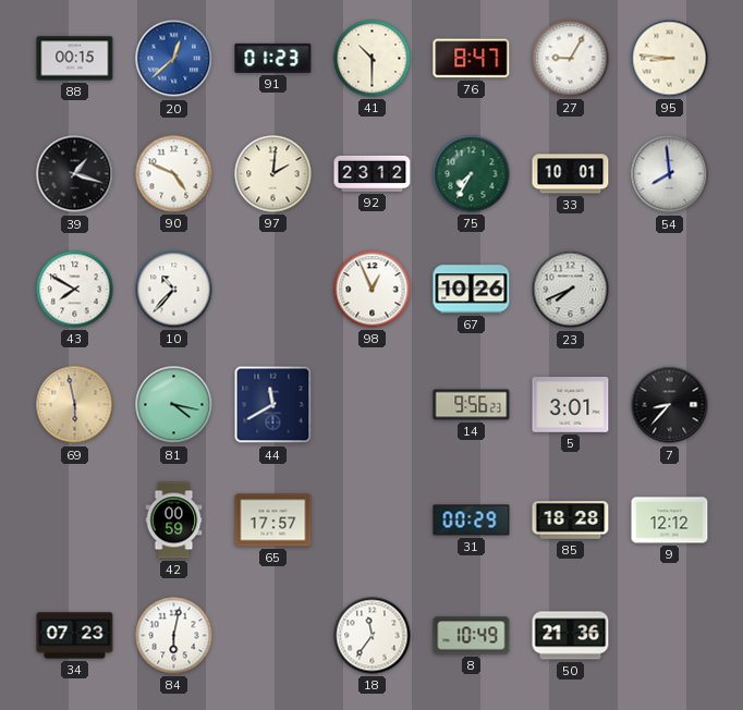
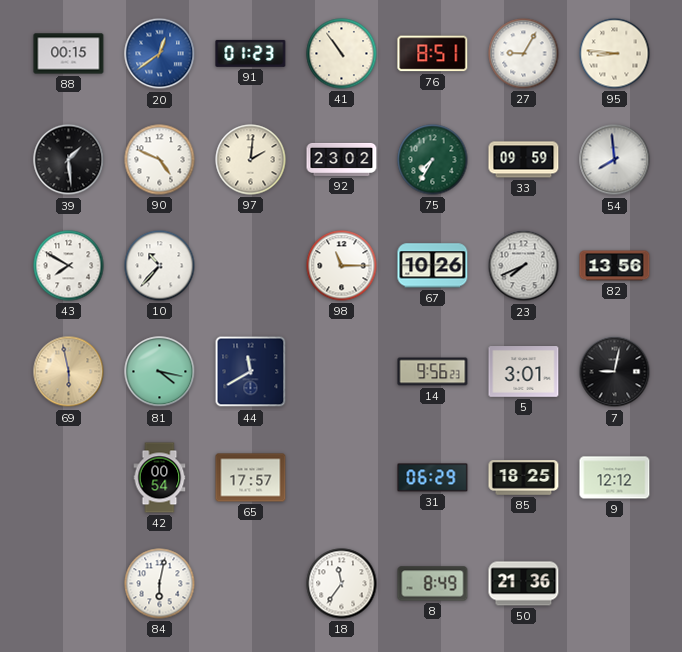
20: 12:38 -> 12:39 (160, 54)
41: 10:30 -> 10:54 (342, 54)
76: 8:47 -> 8:51 (433, 54)
39: 1:18 -> 1:29 (69, 160)
92: 23:12 -> 23:02 (342, 159)
33: 10:01 -> 09:59 (524, 160)
98: 12:56 -> 11:15 (342, 266)
82: none -> 13:56 (615, 266)
7: 8:37 -> 9:02 (615, 372)
42: 00:59 -> 00:54 (160, 478)
31: 00:29 -> 06:29 (433, 478)
85: 18:28 -> 18:25 (524, 478)
34: 07:23 -> none (75, 636)
8: 10:49 -> 8:49 (433, 584)
